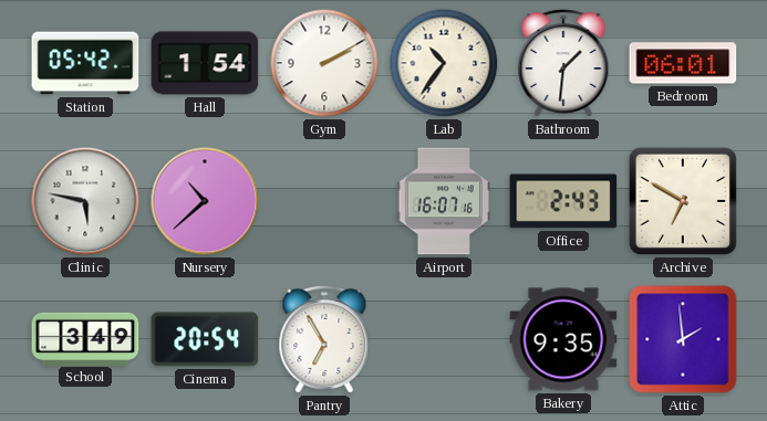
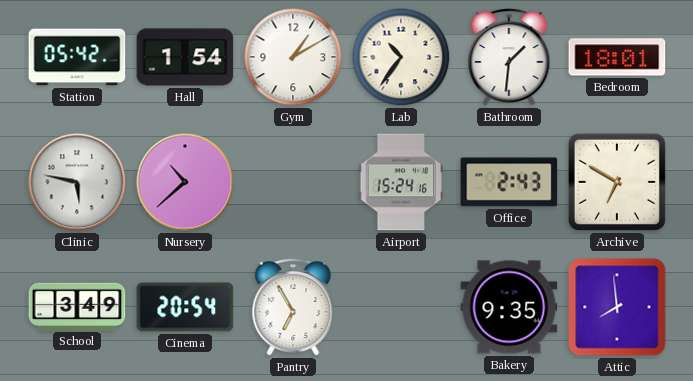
Gym: 2:10 -> 1:10 (293, 57)
Bedroom: 06:01 -> 18:01 (617, 57)
Airport: 16:07 -> 15:24 (401, 182)
Attic: 1:59 -> 7:59 (617, 307)
